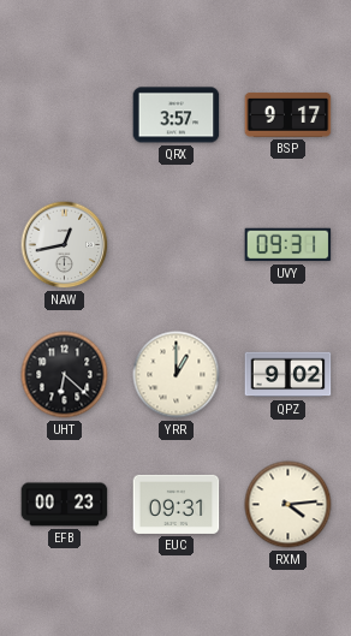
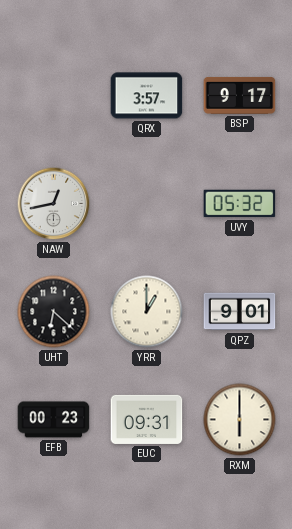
UVY: 09:31 -> 05:32 (240, 204)
QPZ: 9:02 -> 9:01 (240, 312)
RXM: 4:14 -> 6:00 (240, 420)
